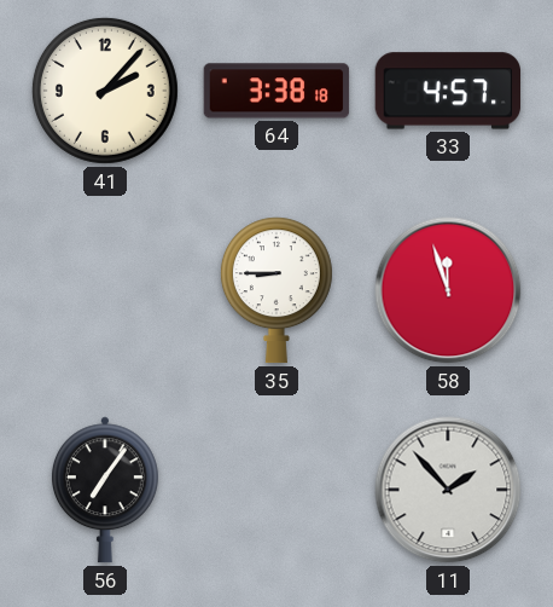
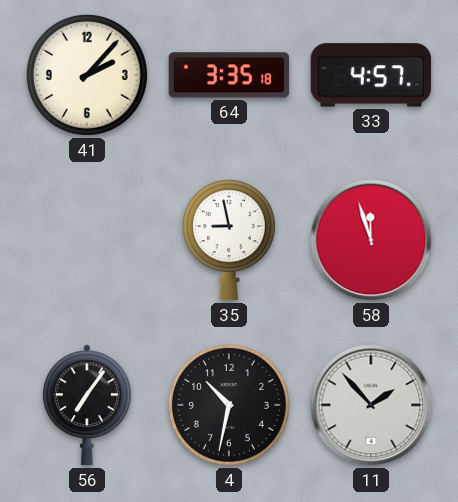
64: 3:38 -> 3:35 (229, 75)
35: 8:45 -> 8:58 (229, 240)
4: none -> 10:32 (229, 405)
